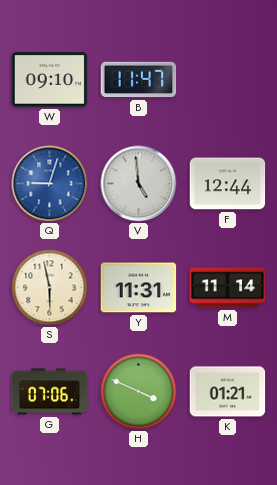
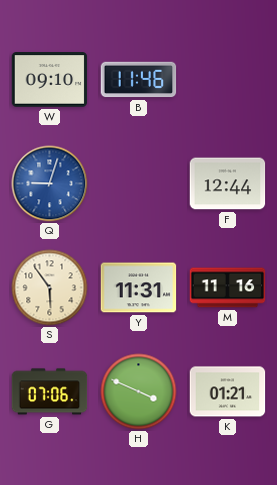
B: 11:47 -> 11:46 (139, 80)
V: 4:59 -> none (139, 184)
S: 5:58 -> 5:54 (50, 288)
M: 11:14 -> 11:16 (228, 288)
